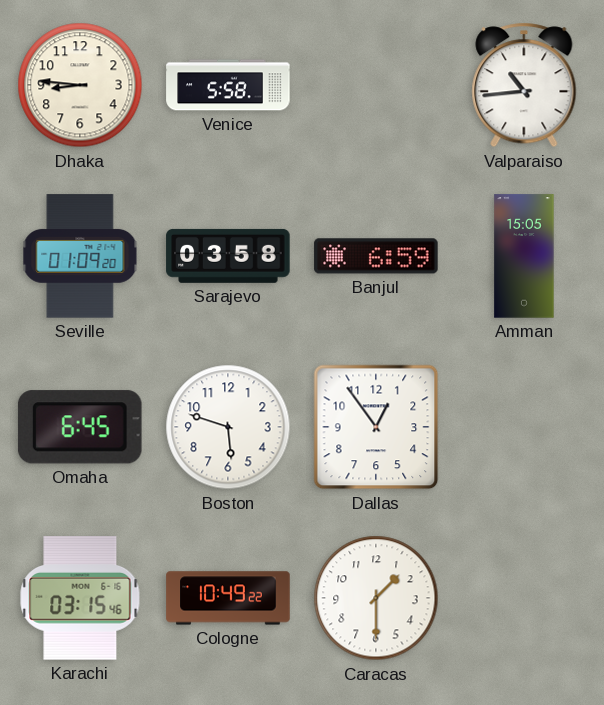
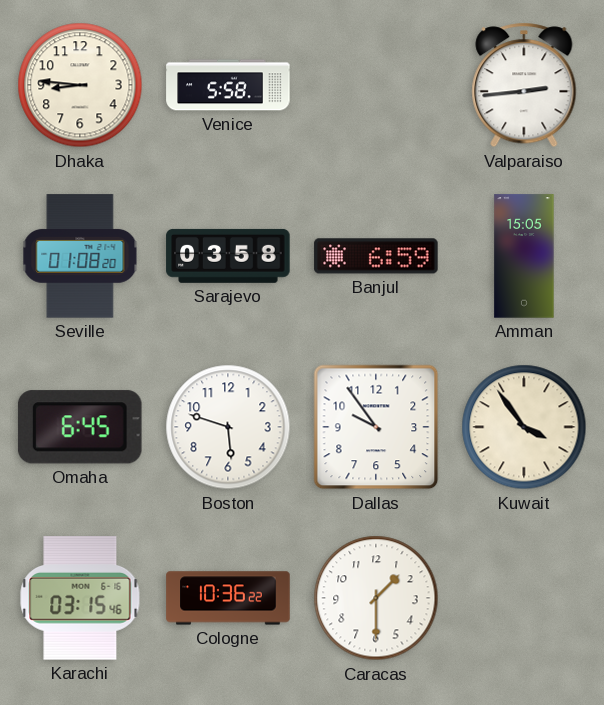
Valparaiso: 10:44 -> 2:44 (524, 85)
Seville: 01:09 -> 01:08 (80, 256)
Dallas: 12:54 -> 9:54 (376, 427)
Kuwait: none -> 3:54 (524, 427)
Cologne: 10:49 -> 10:36 (228, 598)
